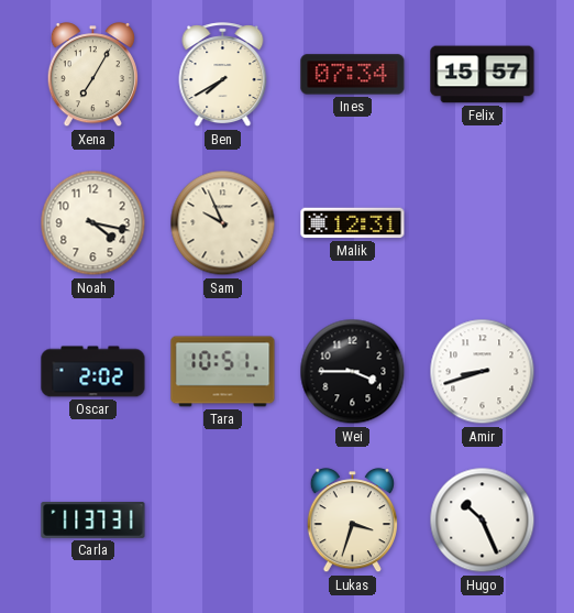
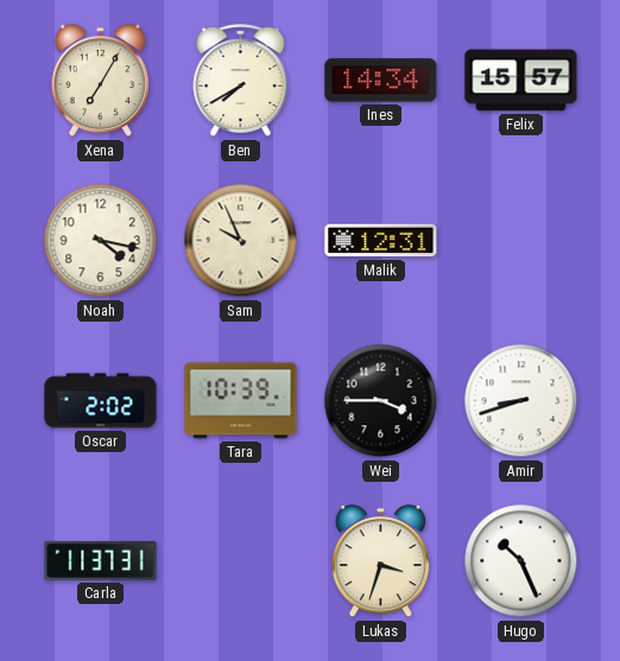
Ines: 07:34 -> 14:34 (381, 81)
Tara: 10:51 -> 10:39 (241, 401)
